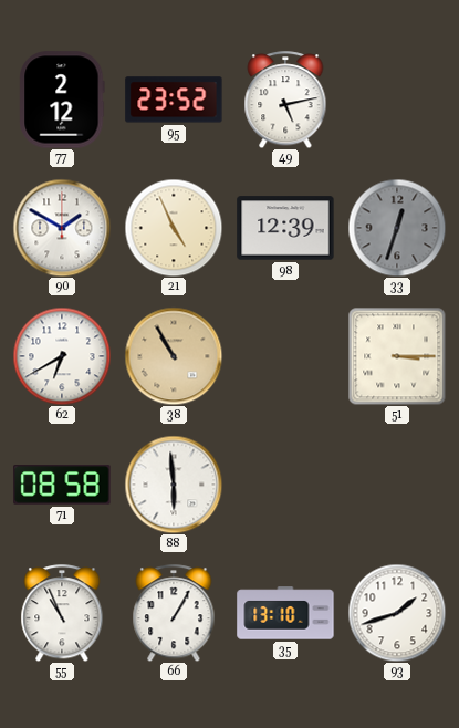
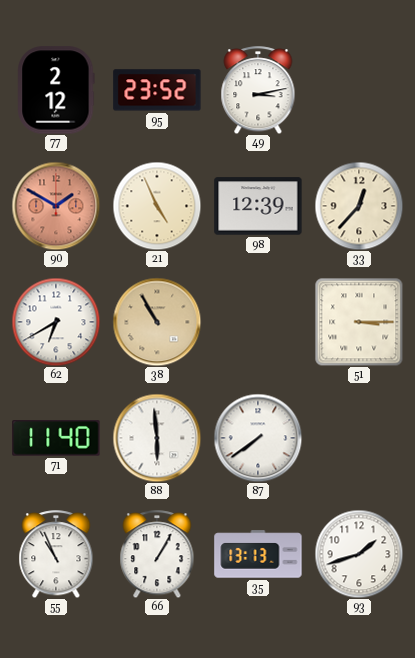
49: 5:13 -> 3:13 (258, 90)
90 dial: white -> salmon (56, 206)
33: 12:33 -> 12:37 (359, 206)
33 dial: grey -> cream (359, 206)
71: 08:58 -> 11:40 (56, 438)
87: none -> 7:39 (258, 438)
35: 13:10 -> 13:13 (258, 554)
